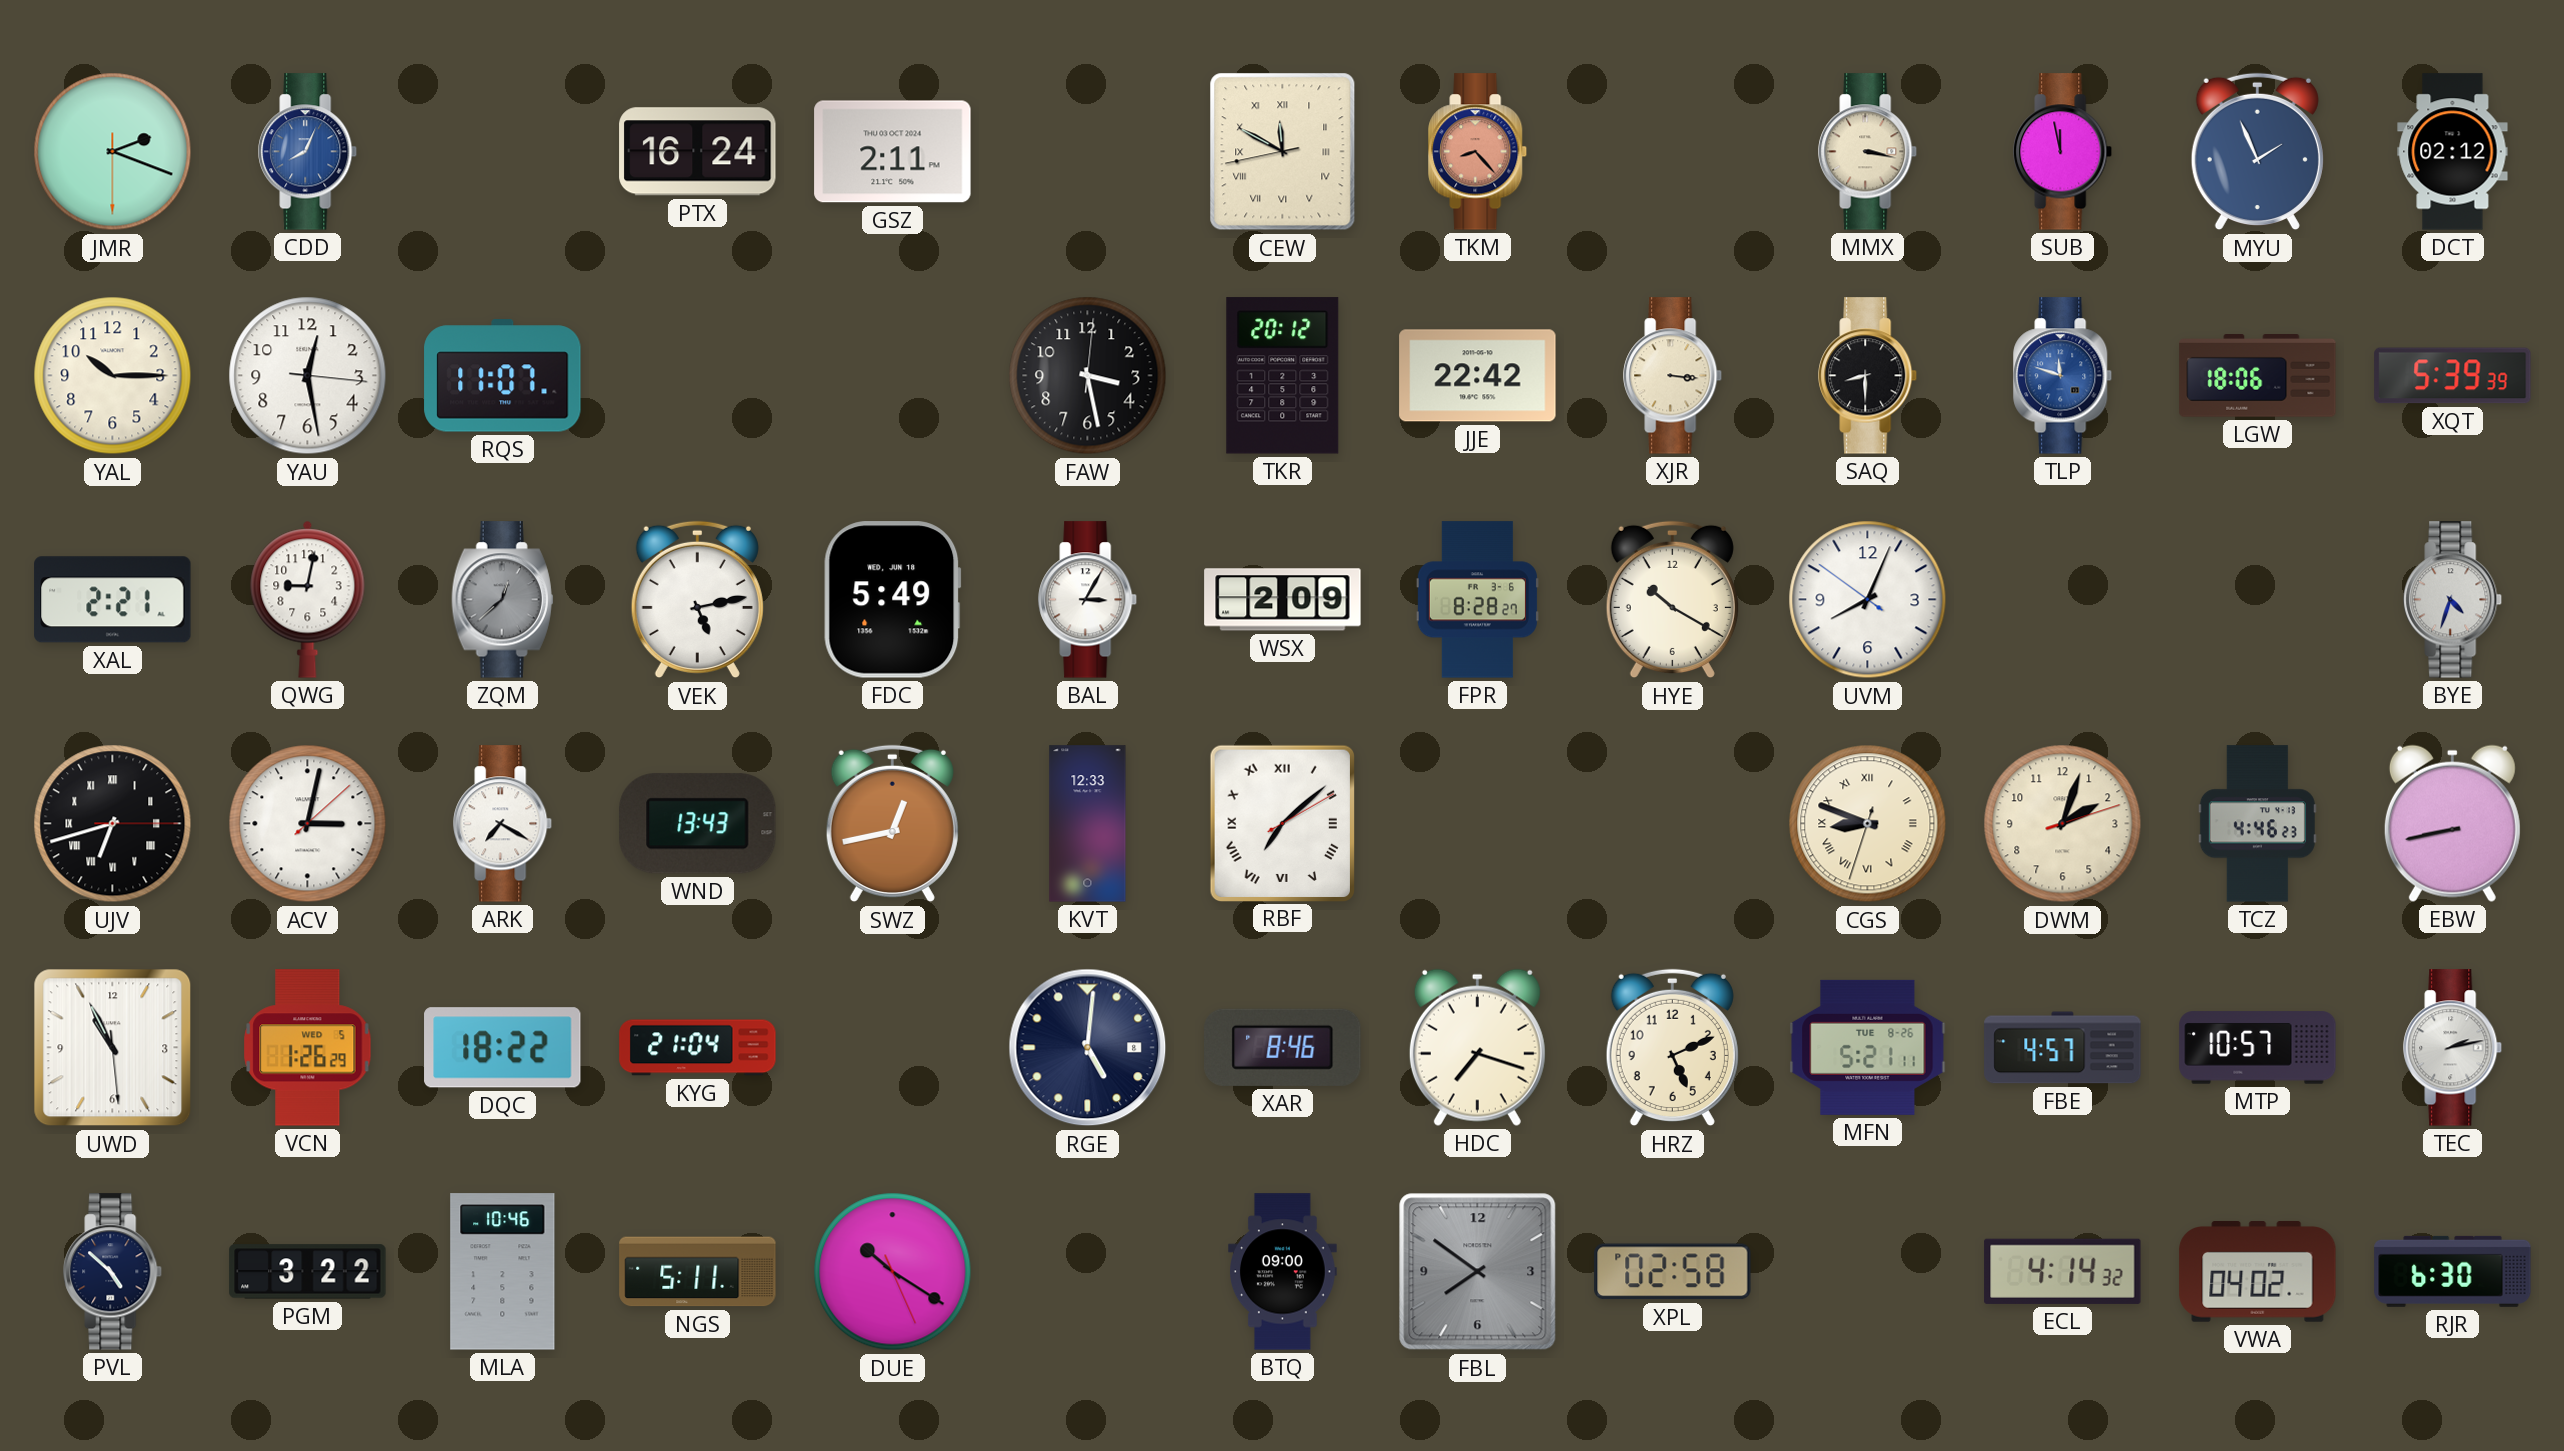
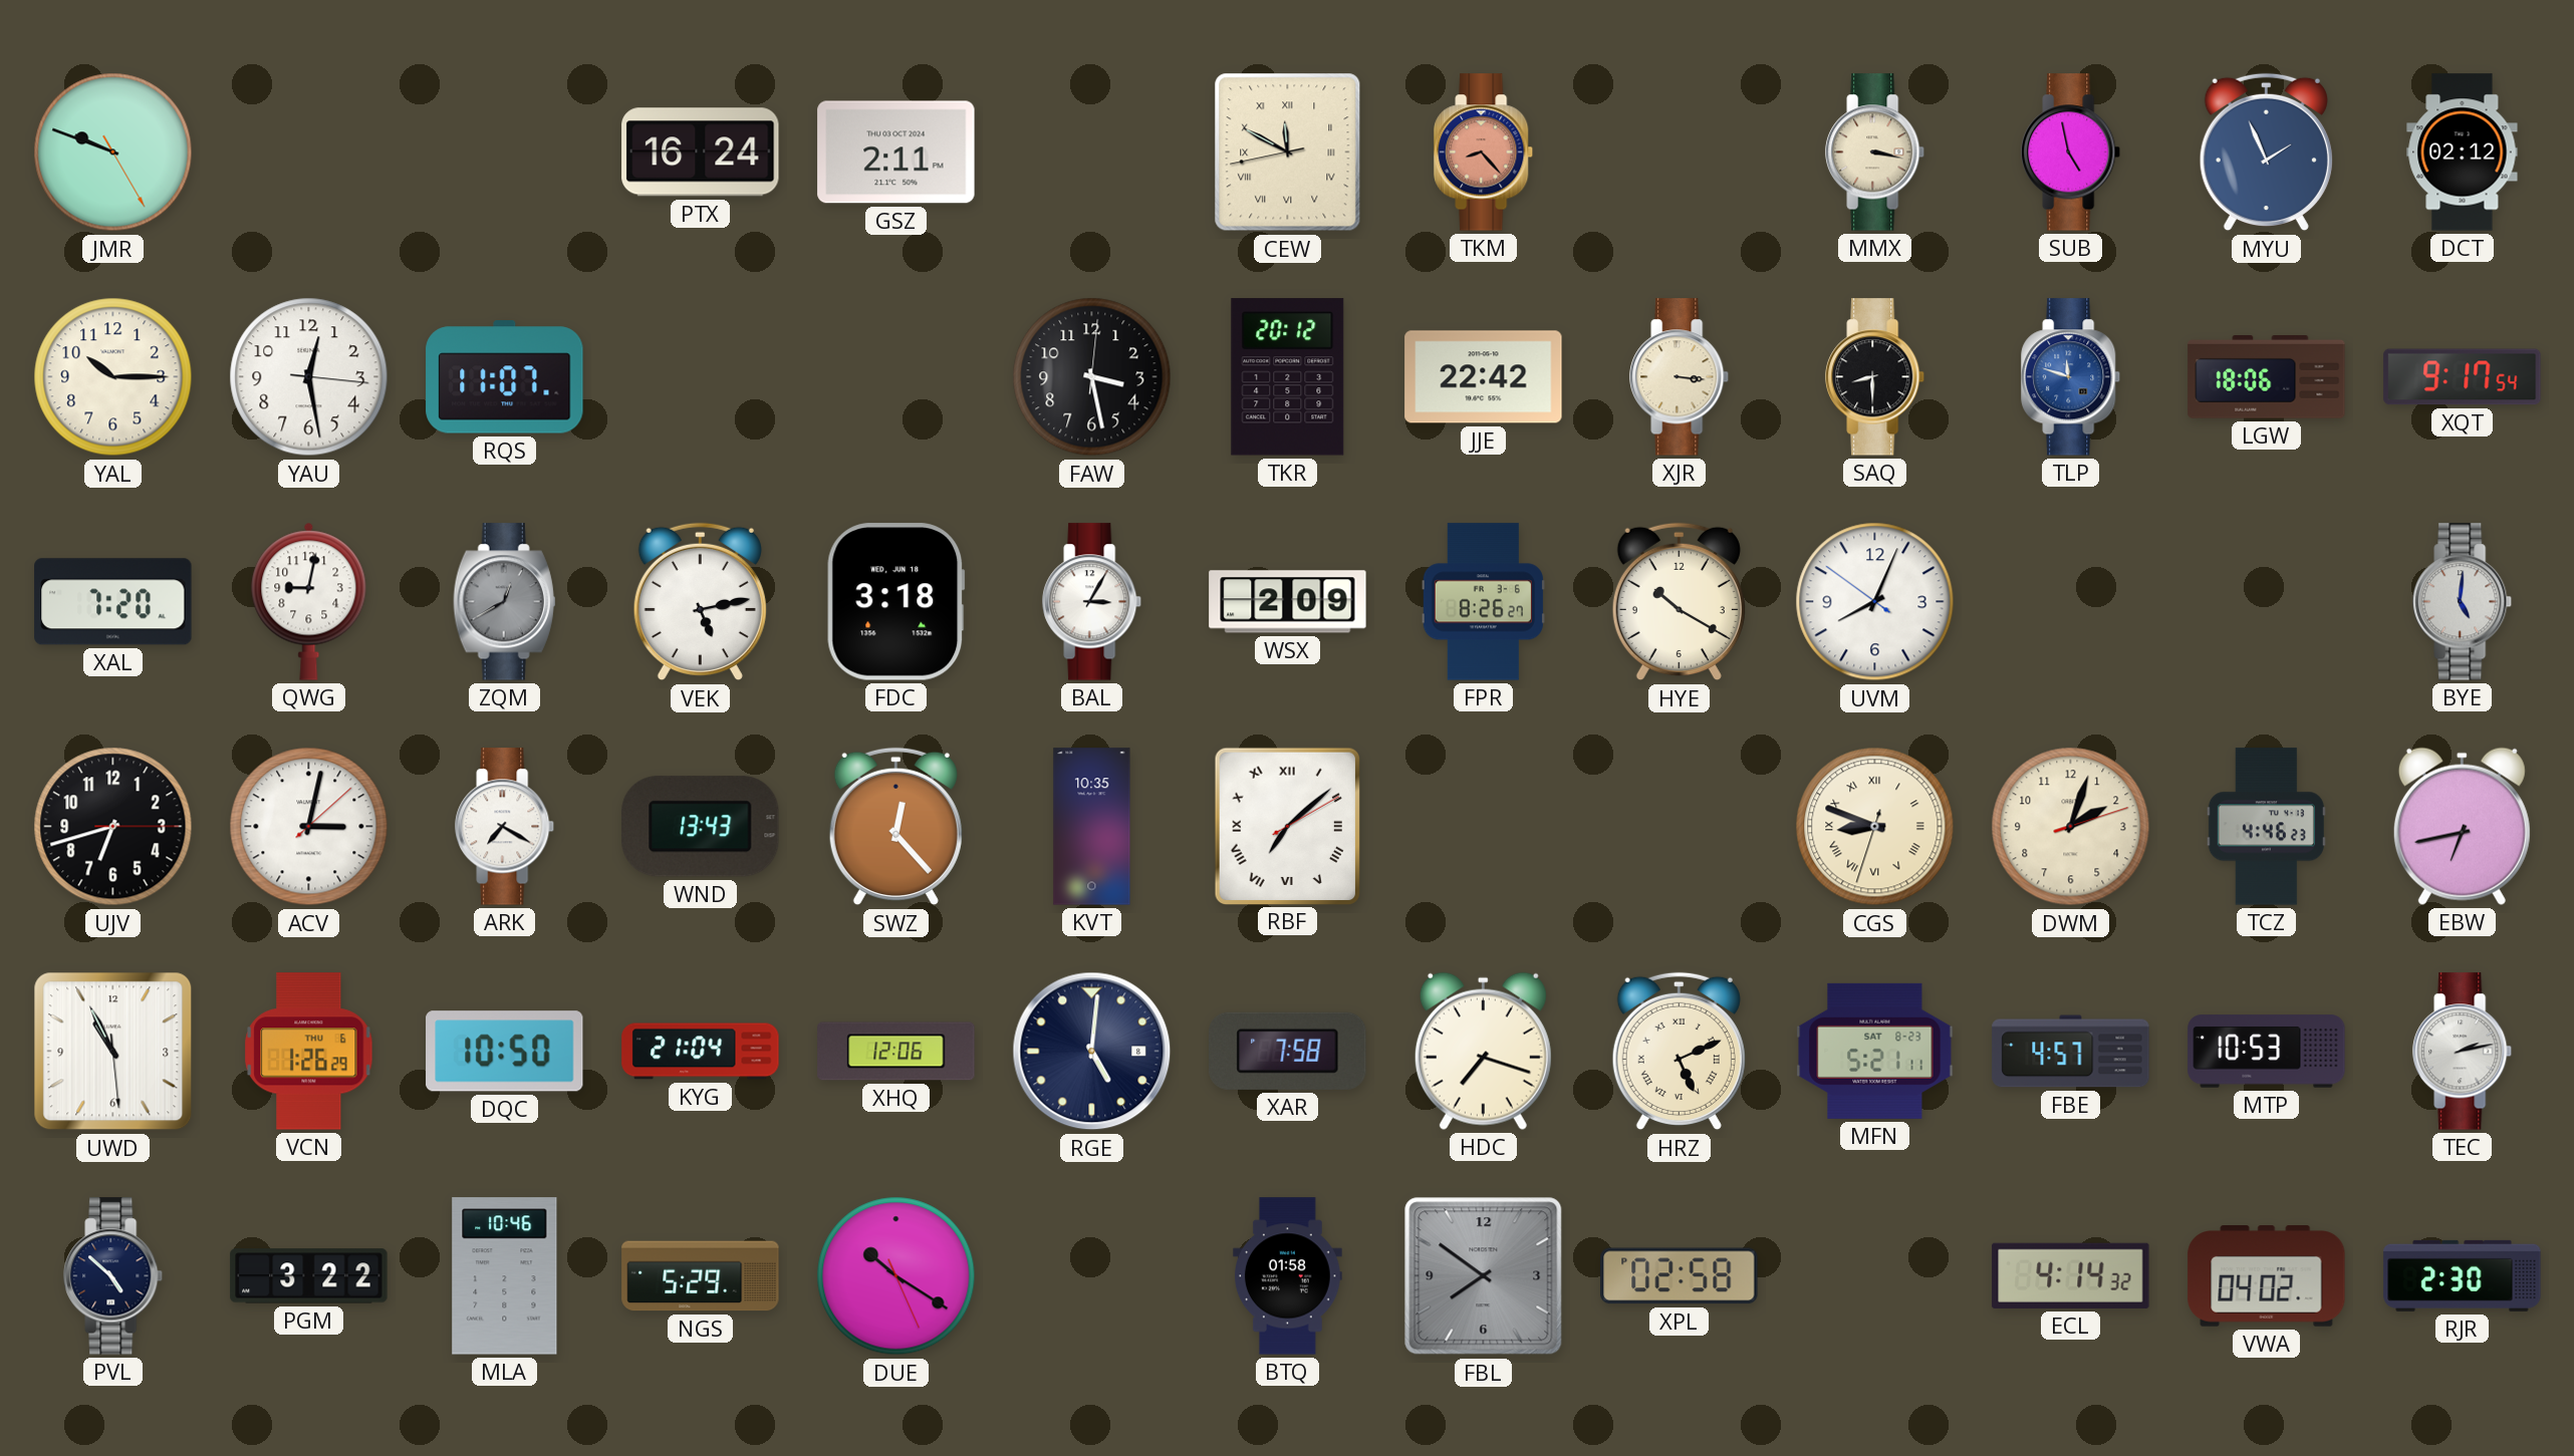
JMR: 2:18 -> 9:48 (113, 153)
CDD: 8:04 -> none (308, 152)
SUB: 11:58 -> 4:58 (2071, 153)
XQT: 5:39 -> 9:17 (2463, 377)
XAL: 2:21 -> 7:20 (113, 602)
ZQM: 12:38 -> 12:40 (505, 602)
FDC: 5:49 -> 3:18 (896, 602)
FPR: 8:28 -> 8:26 (1483, 602)
BYE: 4:33 -> 5:01 (2463, 602)
UJV numerals: Roman -> Arabic (113, 827)
SWZ: 12:43 -> 12:23 (895, 827)
KVT: 12:33 -> 10:35 (1092, 827)
EBW: 8:43 -> 6:43 (2462, 826)
VCN date: WED 5 -> THU 6 (309, 1052)
DQC: 18:22 -> 10:50 (505, 1052)
XHQ: none -> 12:06 (896, 1052)
XAR: 8:46 -> 7:58 (1288, 1051)
HRZ numerals: Arabic -> Roman (1679, 1052)
MFN date: TUE 8-26 -> SAT 8-23 (1875, 1051)
MTP: 10:57 -> 10:53 (2267, 1052)
NGS: 5:11 -> 5:29 (701, 1276)
BTQ: 09:00 -> 01:58 (1288, 1276)
RJR: 6:30 -> 2:30 (2463, 1275)
